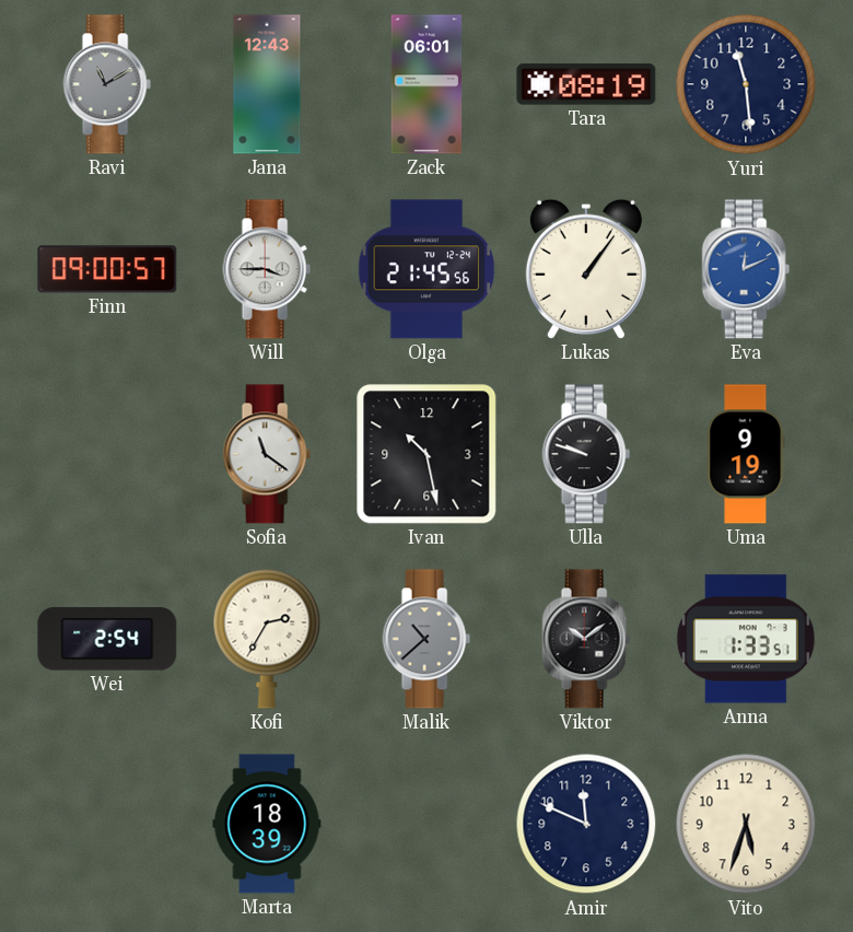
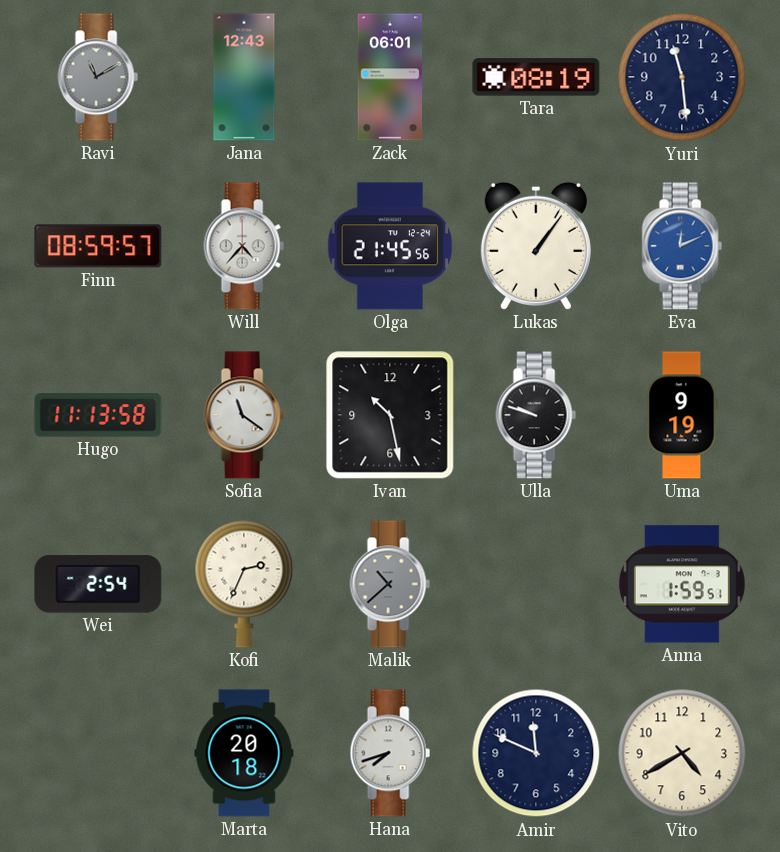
Finn: 09:00 -> 08:59 (98, 246)
Will: 3:45 -> 4:37 (244, 246)
Hugo: none -> 11:13 (98, 415)
Kofi: 2:35 -> 2:34 (244, 584)
Viktor: 10:09 -> none (586, 639)
Anna: 1:33 -> 1:59 (682, 584)
Marta: 18:39 -> 20:18 (244, 753)
Hana: none -> 7:42 (390, 753)
Vito: 5:33 -> 4:40 (682, 753)
